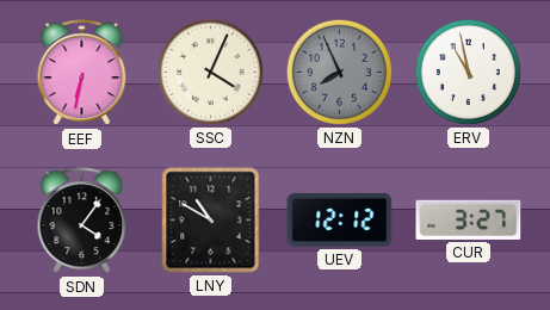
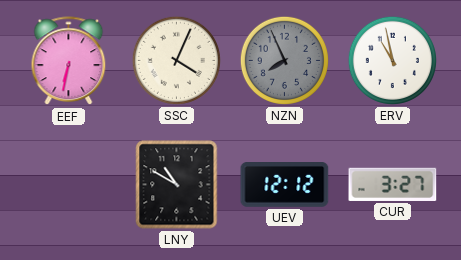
SDN: 4:06 -> none (82, 221)
